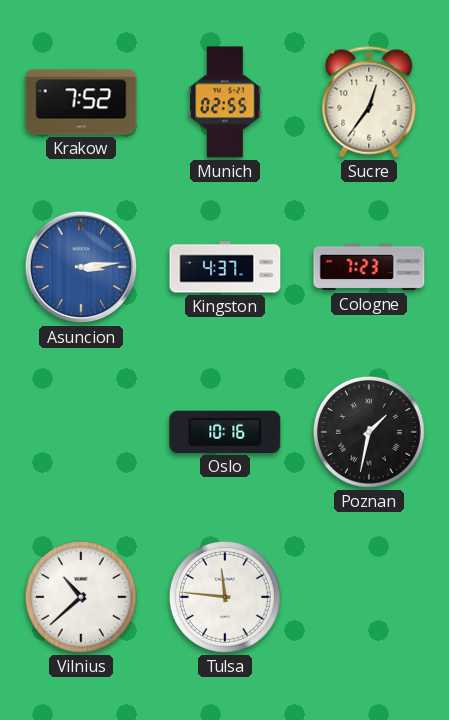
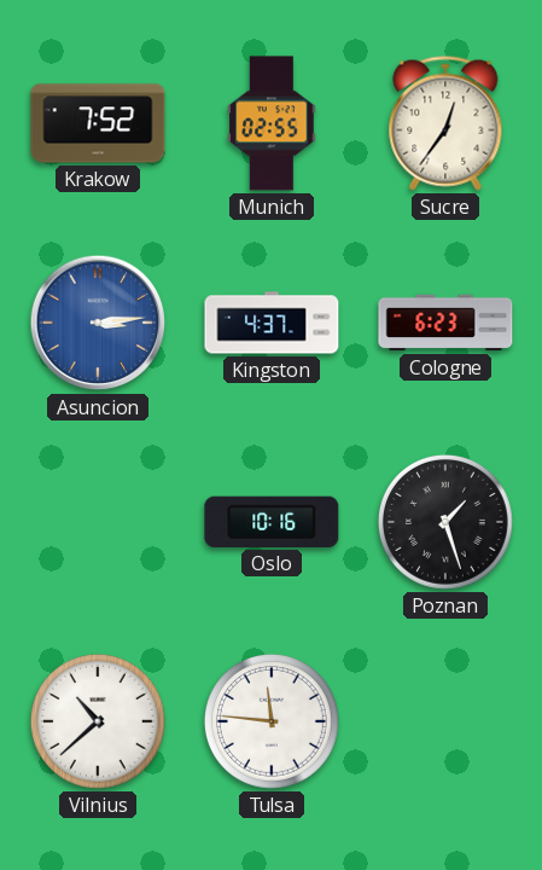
Cologne: 7:23 -> 6:23 (445, 323)
Poznan: 1:32 -> 1:27 (445, 522)
